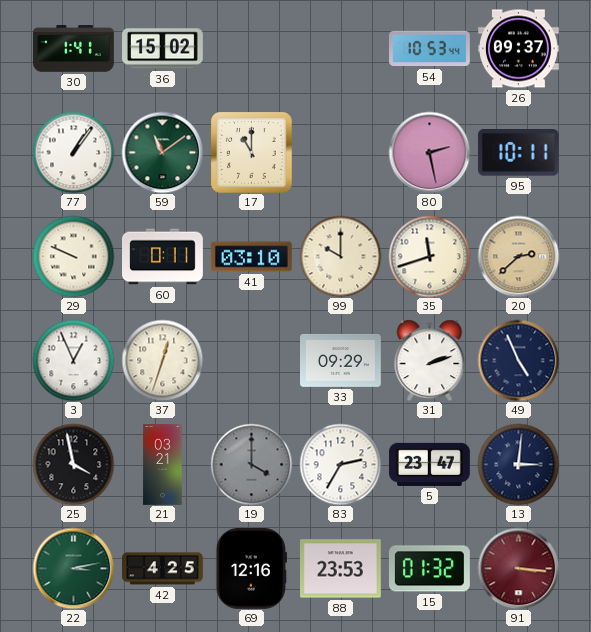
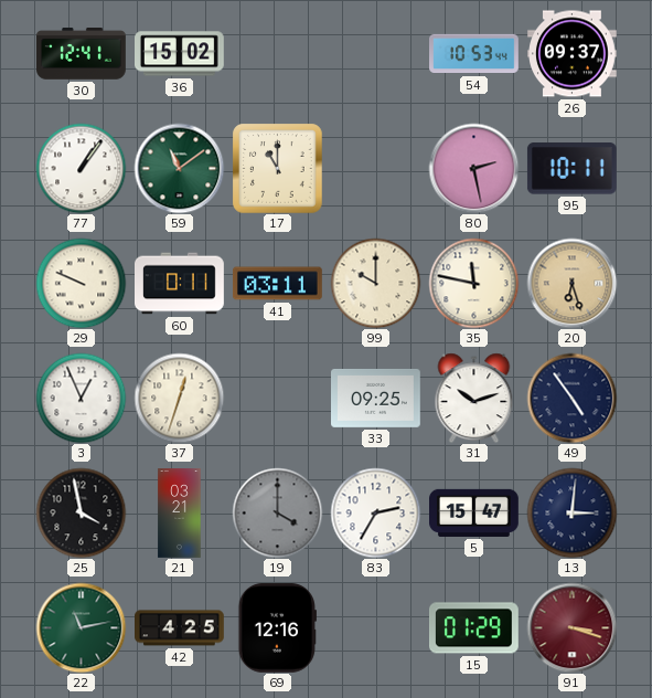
30: 1:41 -> 12:41 (82, 54)
41: 03:10 -> 03:11 (278, 284)
35: 11:42 -> 11:47 (473, 283)
20: 2:38 -> 6:27 (571, 283)
33: 09:29 -> 09:25 (376, 398)
31: 2:12 -> 10:12 (474, 398)
49: 4:56 -> 4:54 (571, 398)
5: 23:47 -> 15:47 (474, 512)
22: 3:13 -> 11:13 (81, 627)
88: 23:53 -> none (341, 569)
15: 01:32 -> 01:29 (474, 628)
91: 3:16 -> 3:18 (571, 627)
